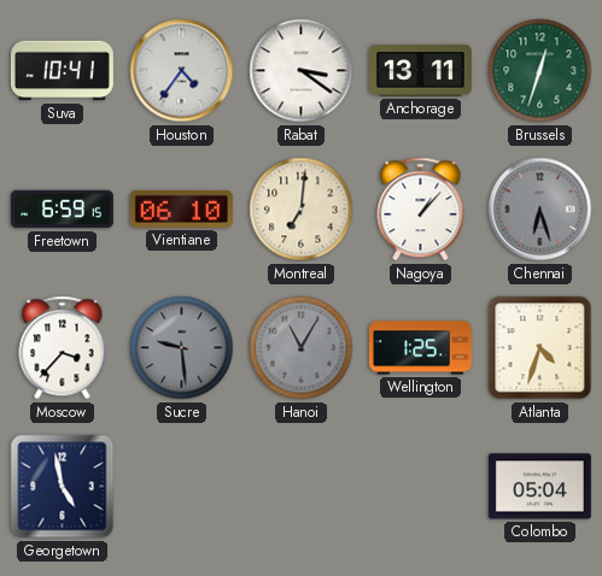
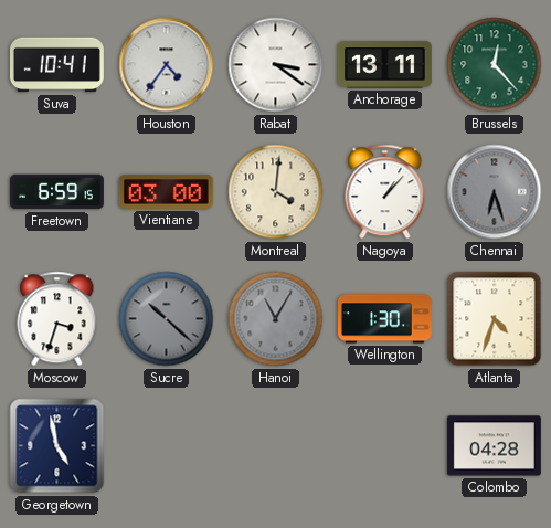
Brussels: 12:33 -> 12:23 (495, 65)
Vientiane: 06:10 -> 03:00 (166, 191)
Montreal: 7:01 -> 4:01 (276, 192)
Moscow: 3:37 -> 3:33 (57, 319)
Sucre: 9:29 -> 10:22 (167, 319)
Wellington: 1:25 -> 1:30 (384, 319)
Colombo: 05:04 -> 04:28 (494, 446)
